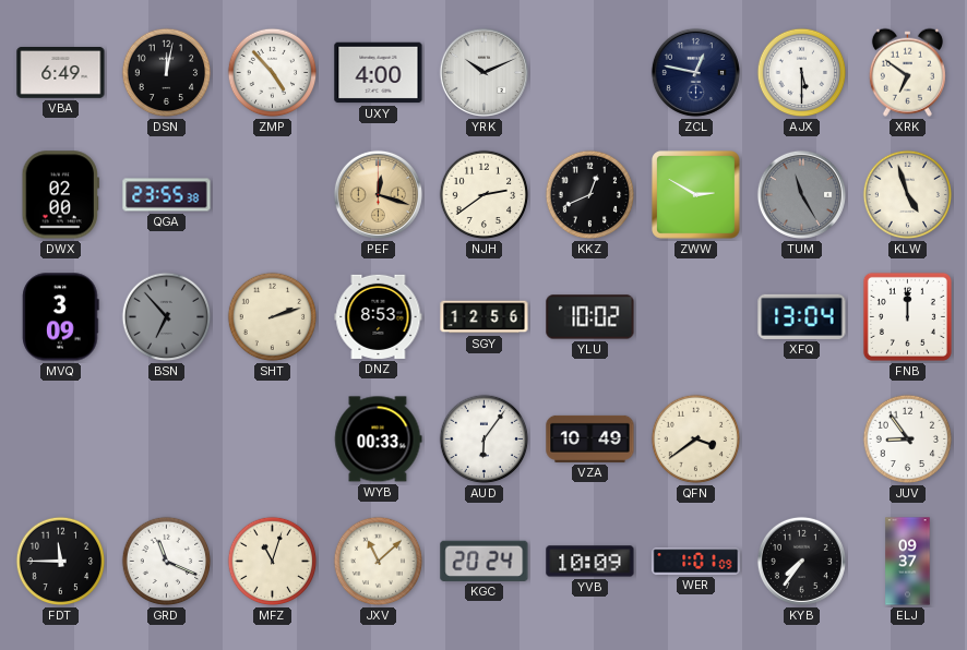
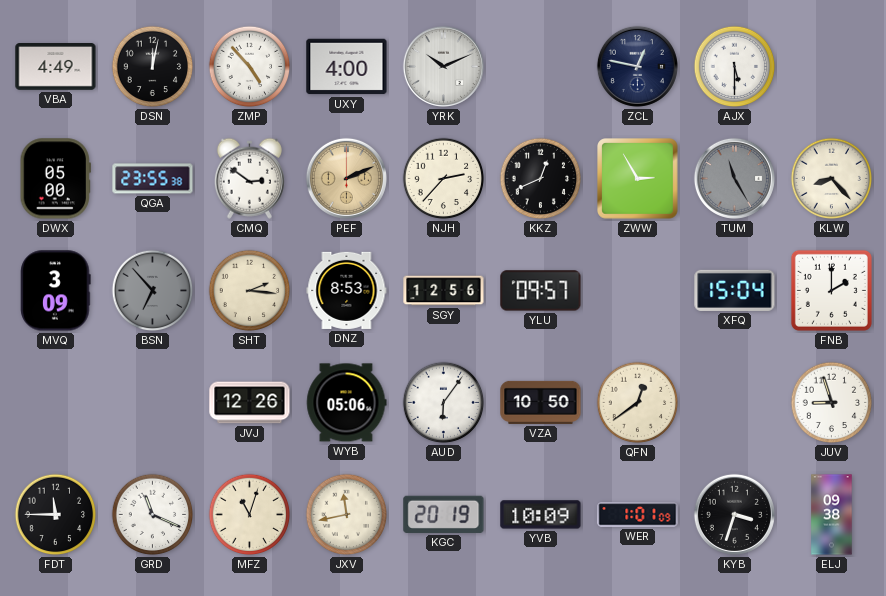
VBA: 6:49 -> 4:49 (56, 67)
XRK: 6:51 -> none (907, 72)
DWX: 02:00 -> 05:00 (55, 179)
CMQ: none -> 2:51 (249, 178)
PEF: 12:18 -> 2:11 (346, 178)
NJH: 2:39 -> 2:37 (444, 179)
ZWW: 2:50 -> 2:55 (638, 179)
KLW: 4:57 -> 8:23 (832, 179)
SHT: 2:12 -> 2:16 (250, 291)
YLU: 10:02 -> 09:57 (541, 291)
XFQ: 13:04 -> 15:04 (735, 290)
FNB: 12:00 -> 2:00 (831, 290)
JVJ: none -> 12:26 (250, 403)
WYB: 00:33 -> 05:06 (347, 403)
VZA: 10:49 -> 10:50 (541, 402)
QFN: 3:39 -> 12:39 (638, 403)
JUV: 8:54 -> 8:57 (832, 403)
JXV: 11:08 -> 11:43 (347, 515)
KGC: 20:24 -> 20:19 (444, 514)
KYB: 7:36 -> 3:33 (734, 514)
ELJ: 09:37 -> 09:38 (832, 515)
